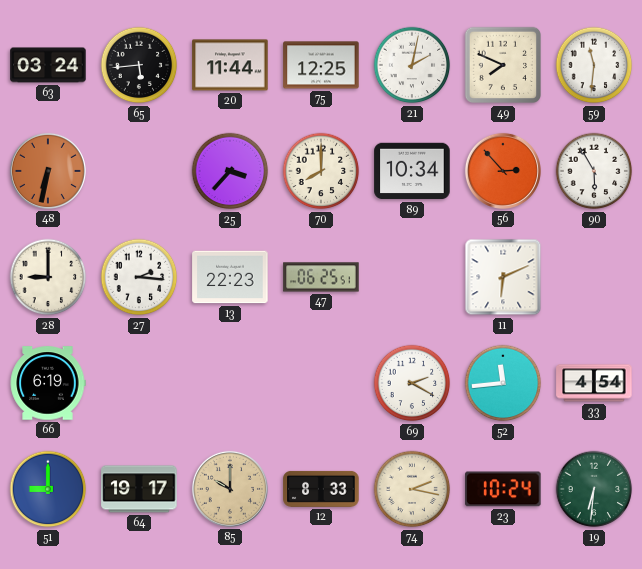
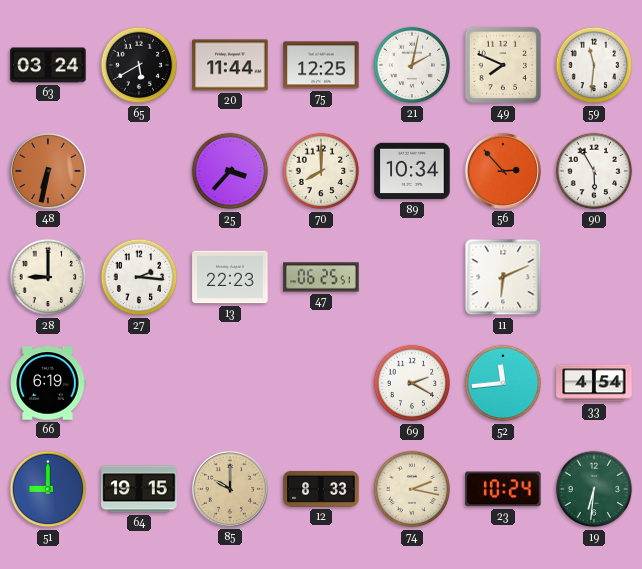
65: 5:44 -> 5:40 (139, 65)
64: 19:17 -> 19:15 (139, 489)
